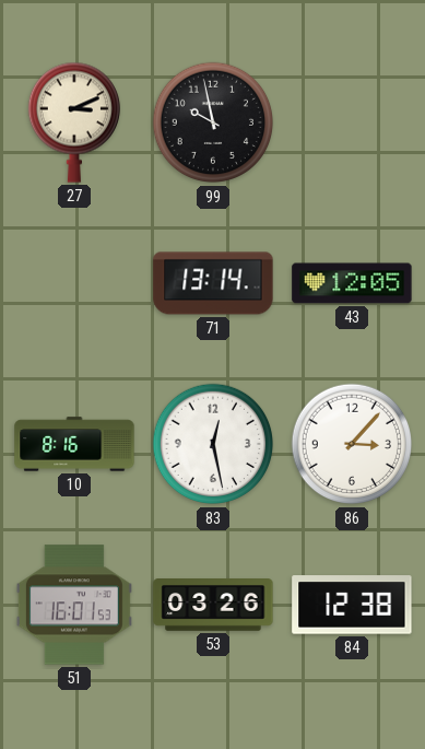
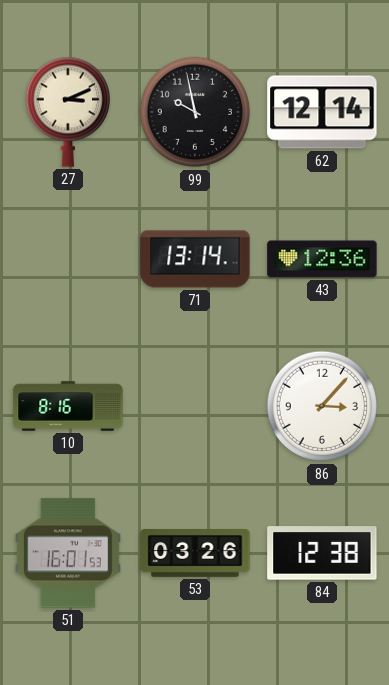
62: none -> 12:14 (322, 112)
43: 12:05 -> 12:36 (322, 259)
83: 12:28 -> none (213, 444)
